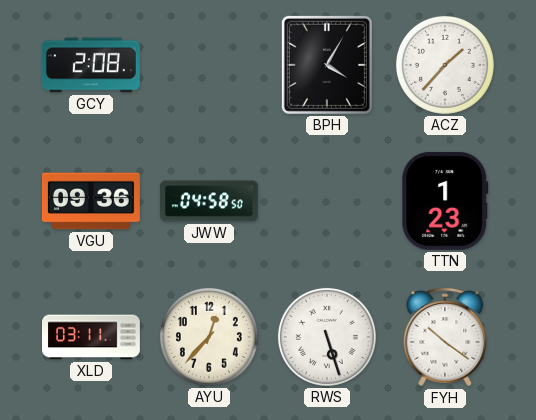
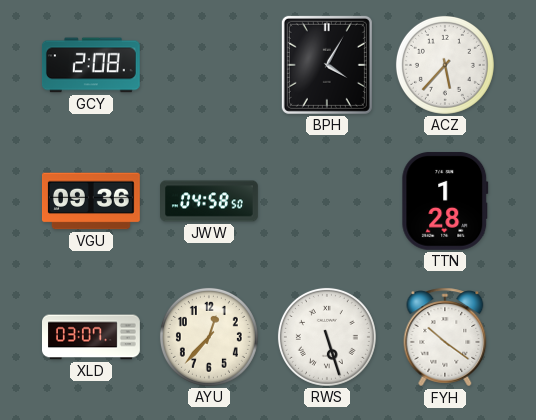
ACZ: 1:37 -> 5:37 (445, 65)
TTN: 1:23 -> 1:28 (445, 201)
XLD: 03:11 -> 03:07 (92, 337)
